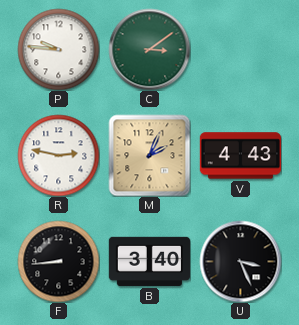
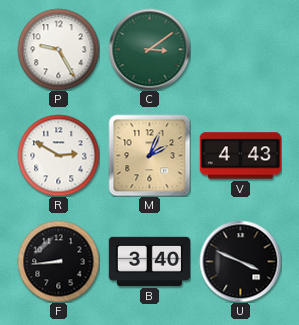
P: 9:46 -> 9:25 (58, 49)
R: 2:47 -> 2:50 (58, 155)
U: 3:26 -> 3:49 (240, 261)
